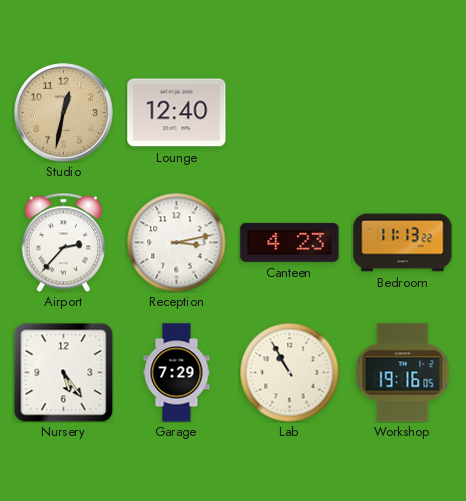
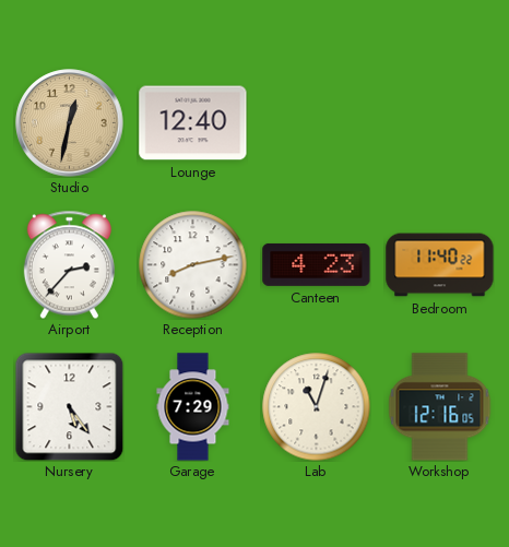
Reception: 3:13 -> 8:13 (193, 265)
Bedroom: 11:13 -> 11:40 (440, 265)
Lab: 10:55 -> 11:03 (317, 407)
Workshop: 19:16 -> 12:16 (440, 407)
